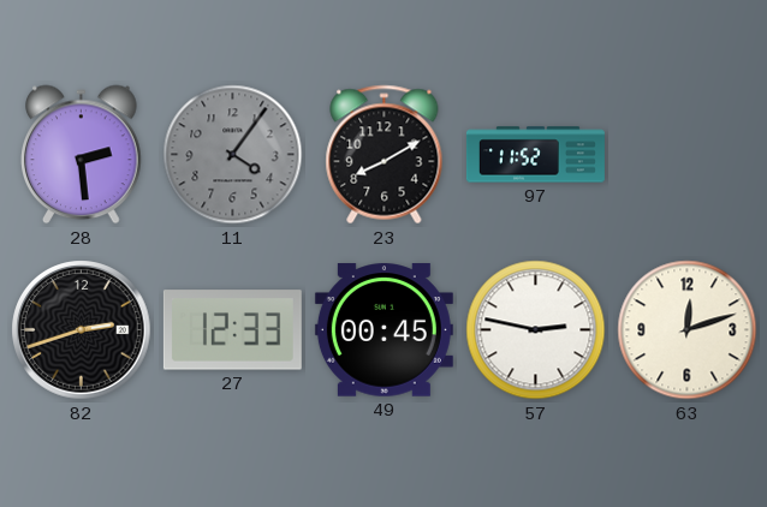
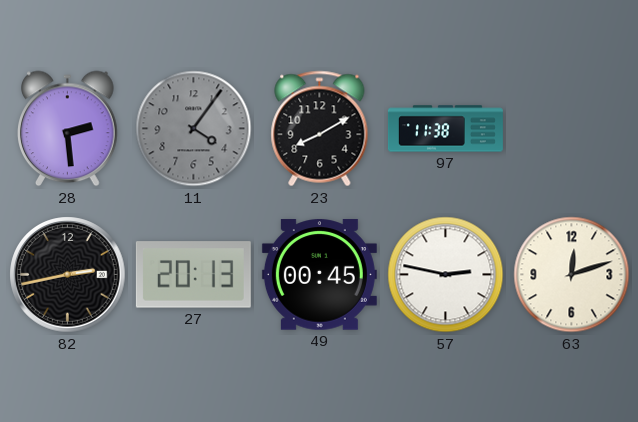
97: 11:52 -> 11:38 (445, 129)
82: 2:42 -> 2:43 (68, 275)
27: 12:33 -> 20:13 (193, 275)
